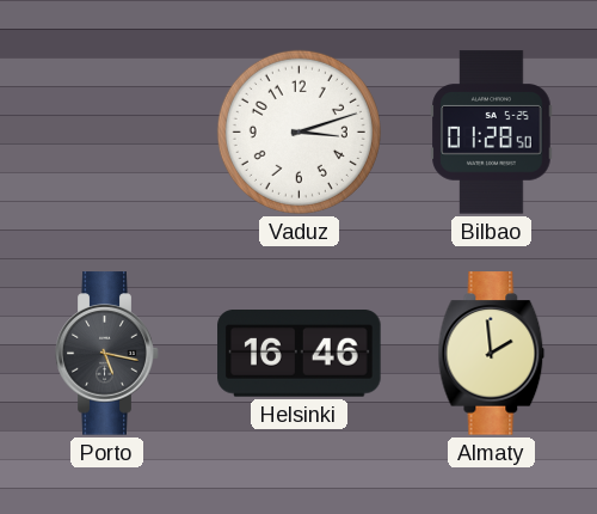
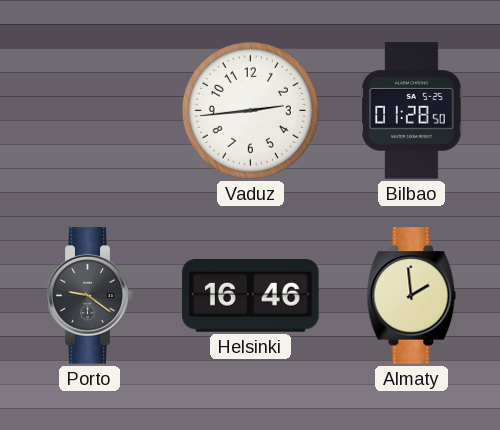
Vaduz: 3:12 -> 2:44 (250, 110)
Porto: 5:17 -> 9:21 (90, 296)
